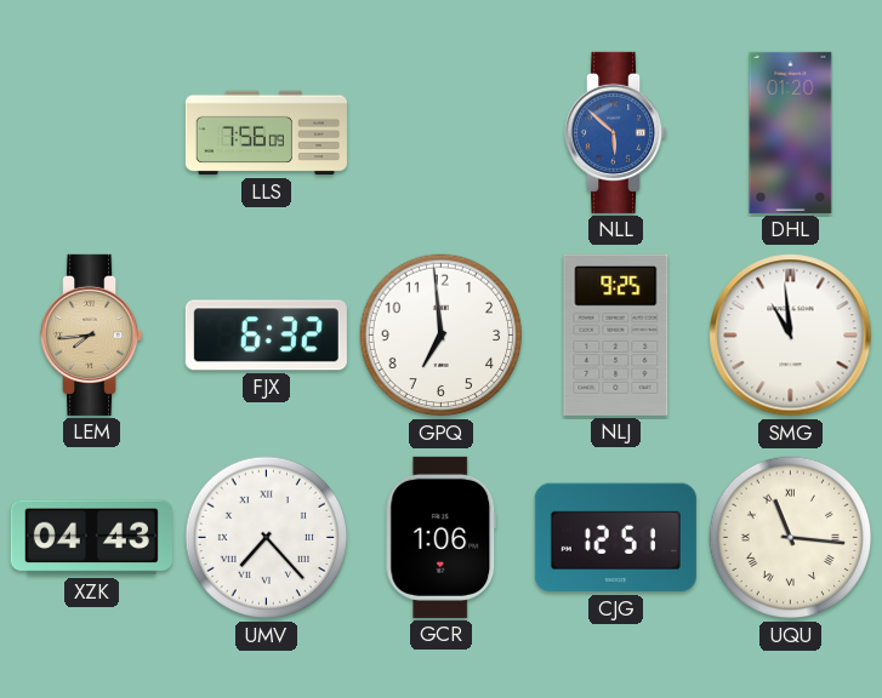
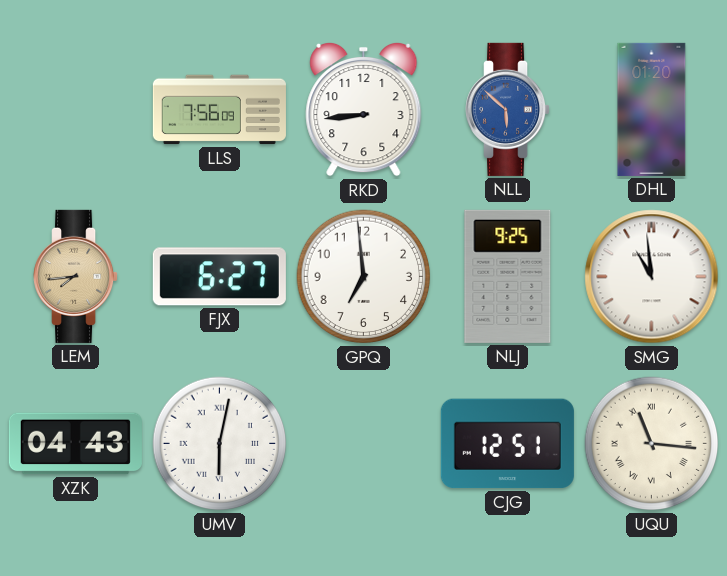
RKD: none -> 8:44 (364, 109)
FJX: 6:32 -> 6:27 (219, 277)
UMV: 7:23 -> 6:02 (220, 444)
GCR: 1:06 -> none (442, 537)
